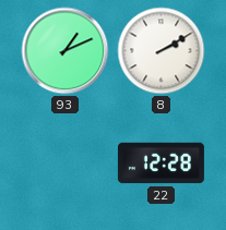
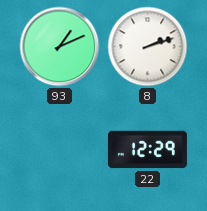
8: 2:10 -> 2:12 (148, 47)
22: 12:28 -> 12:29 (147, 150)
